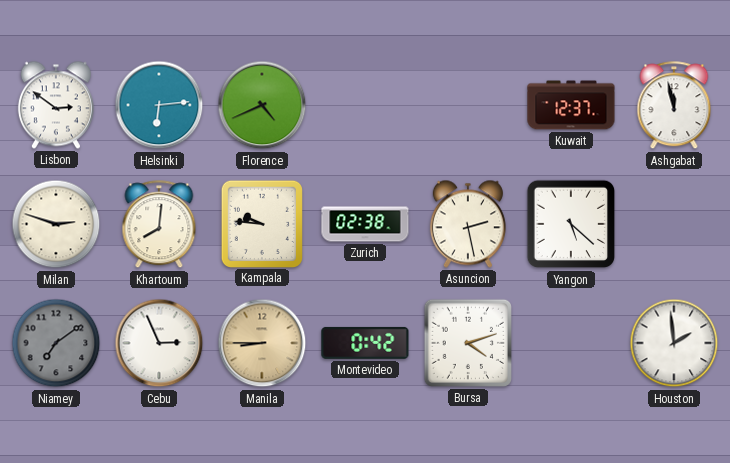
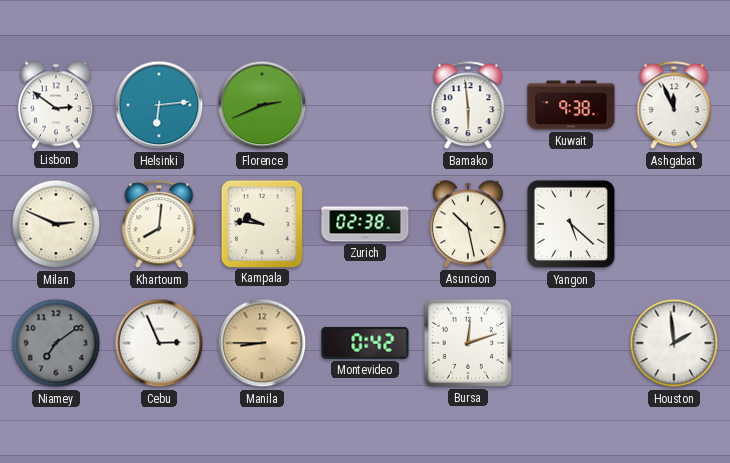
Florence: 4:41 -> 2:41 (262, 105)
Bamako: none -> 5:59 (468, 106)
Kuwait: 12:37 -> 9:38 (571, 105)
Ashgabat: 11:58 -> 11:56 (674, 106)
Milan: 2:48 -> 2:49 (56, 224)
Asuncion: 2:28 -> 10:28 (468, 224)
Bursa: 4:12 -> 12:12 (468, 343)
